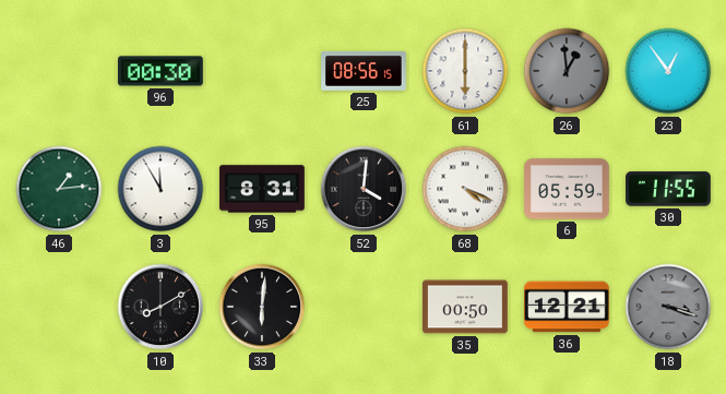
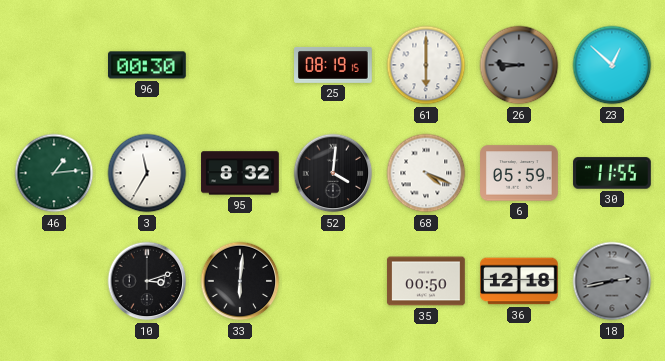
25: 08:56 -> 08:19 (333, 65)
26: 12:59 -> 8:46 (519, 65)
23: 12:54 -> 12:52 (612, 65)
3: 11:55 -> 11:35 (147, 173)
95: 8:31 -> 8:32 (240, 173)
10: 8:10 -> 3:12 (147, 281)
36: 12:21 -> 12:18 (519, 281)
18: 3:18 -> 2:43 (612, 281)
